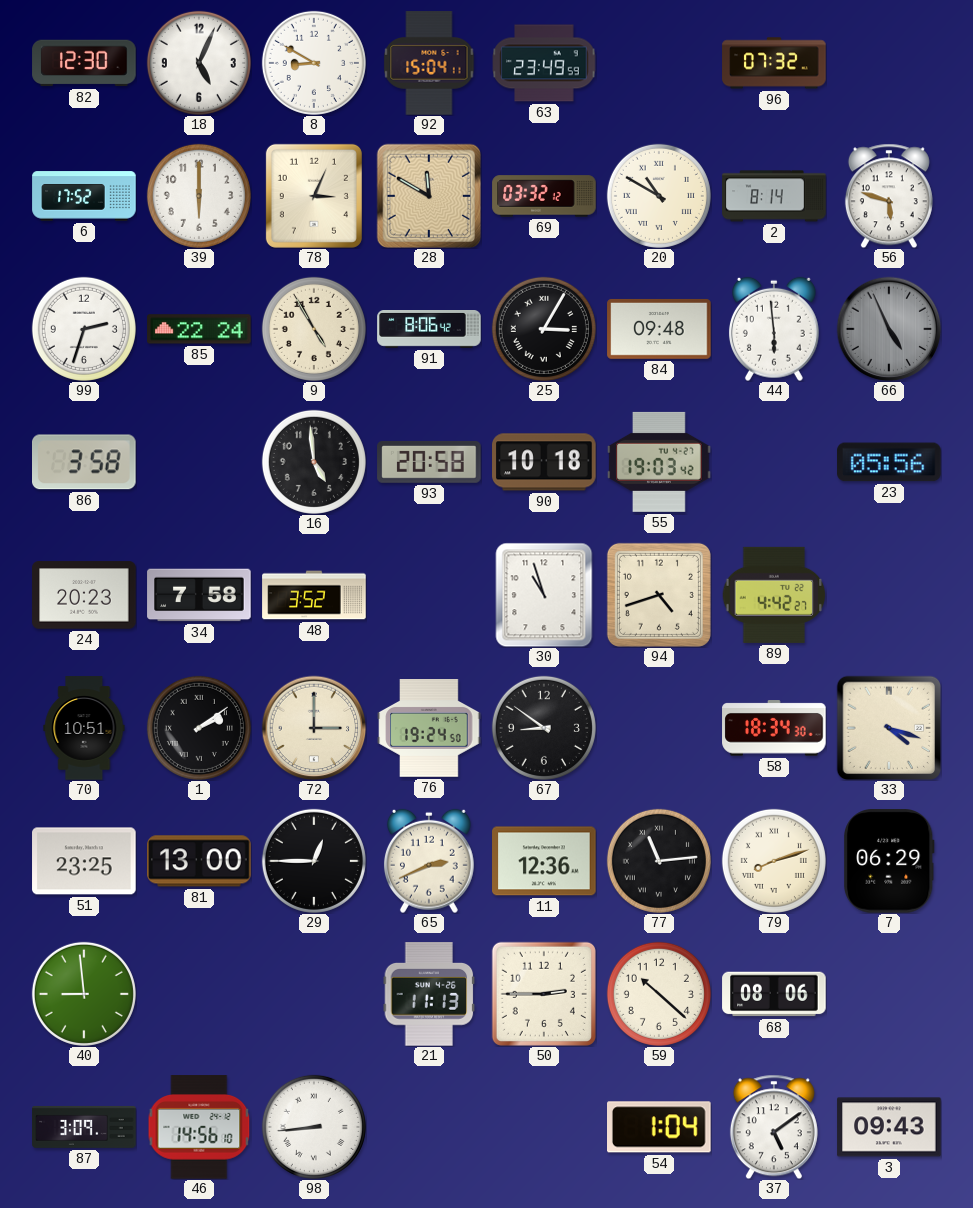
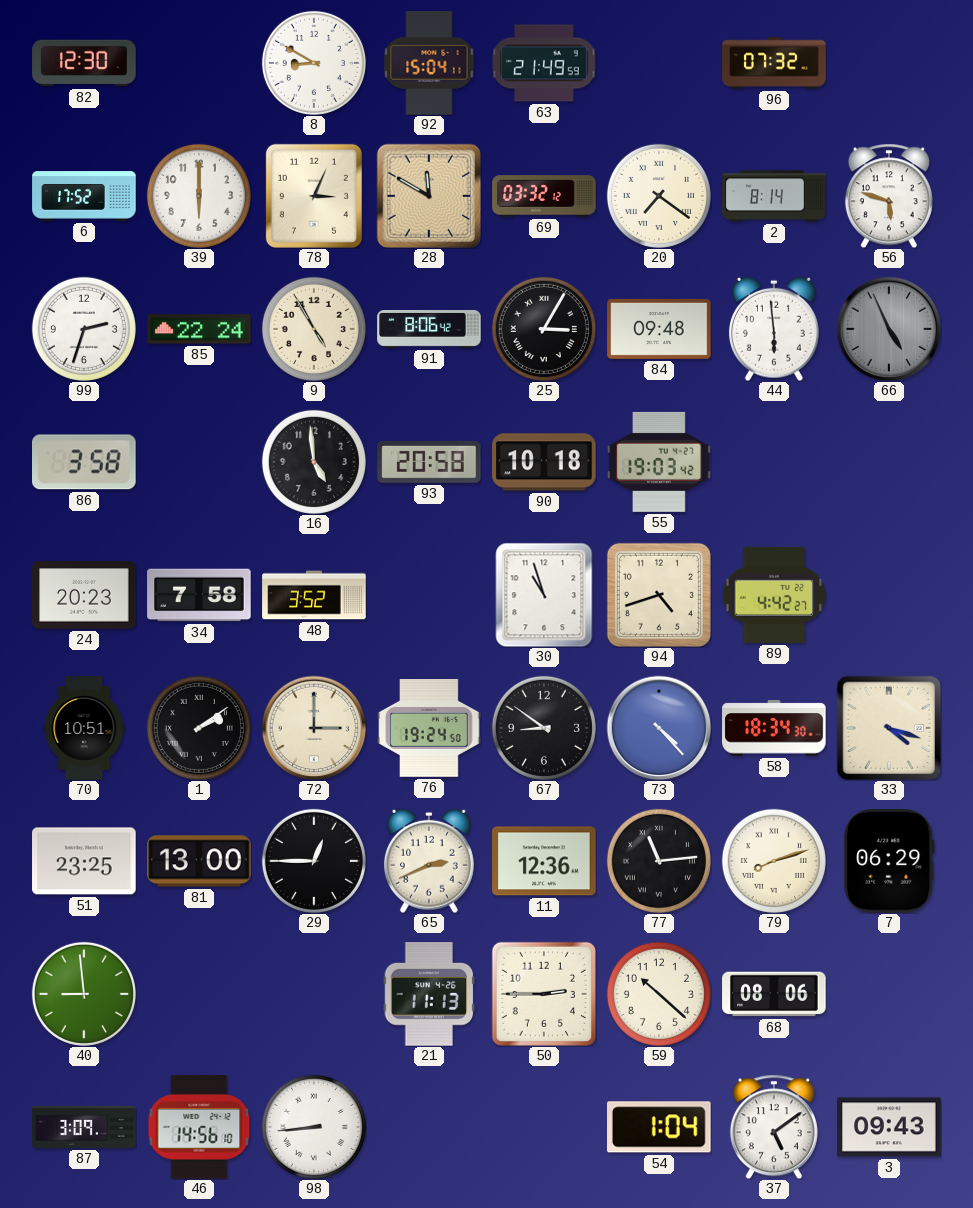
18: 5:04 -> none (199, 63)
63: 23:49 -> 21:49 (544, 63)
20: 10:50 -> 7:21 (659, 196)
23: 05:56 -> none (889, 462)
73: none -> 4:23 (659, 728)
